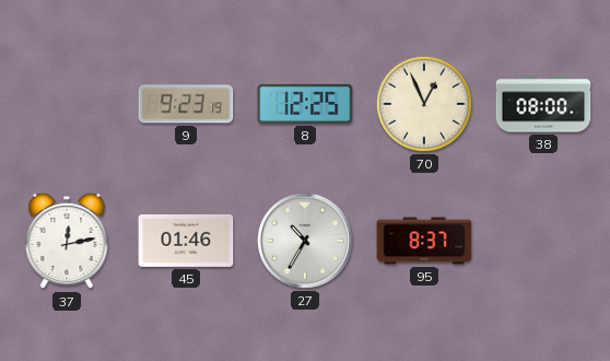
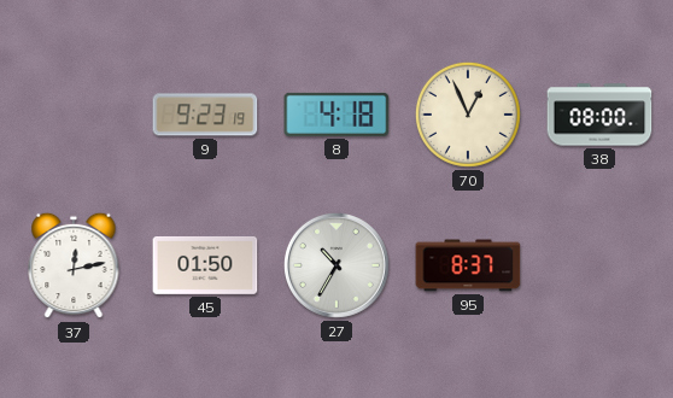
8: 12:25 -> 4:18 (336, 115)
45: 01:46 -> 01:50 (205, 265)
